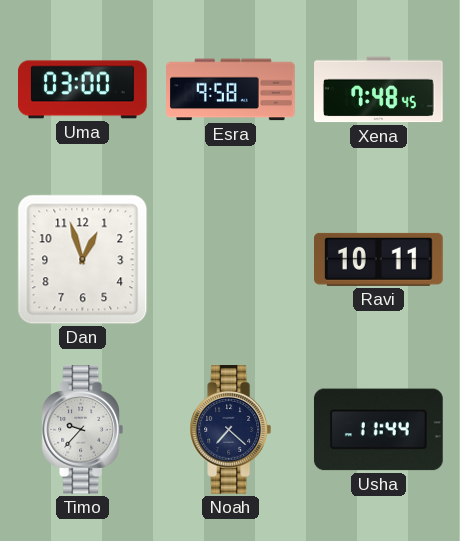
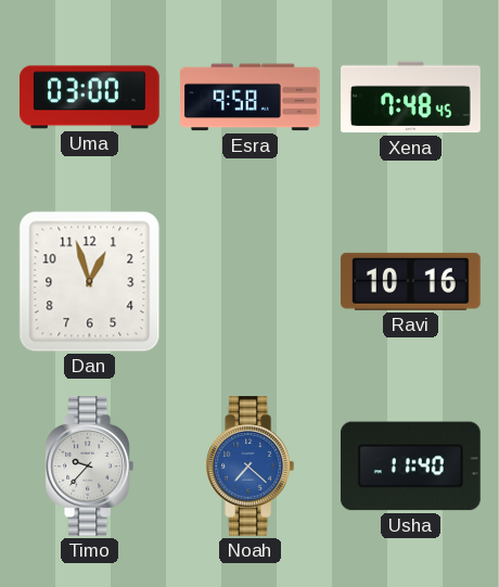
Ravi: 10:11 -> 10:16 (411, 281)
Noah dial: navy -> blue (251, 467)
Usha: 11:44 -> 11:40 (410, 467)
